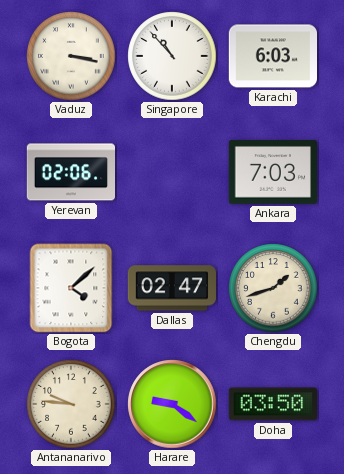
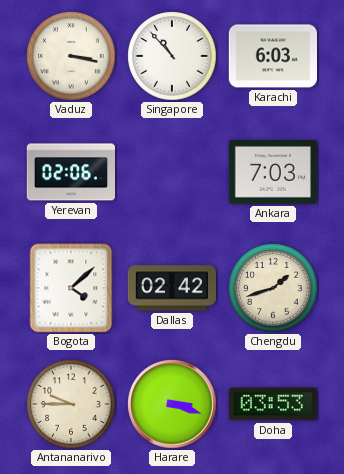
Dallas: 02:47 -> 02:42 (171, 288)
Antananarivo: 9:46 -> 9:45 (71, 404)
Harare: 9:21 -> 3:18 (172, 404)
Doha: 03:50 -> 03:53 (272, 404)
